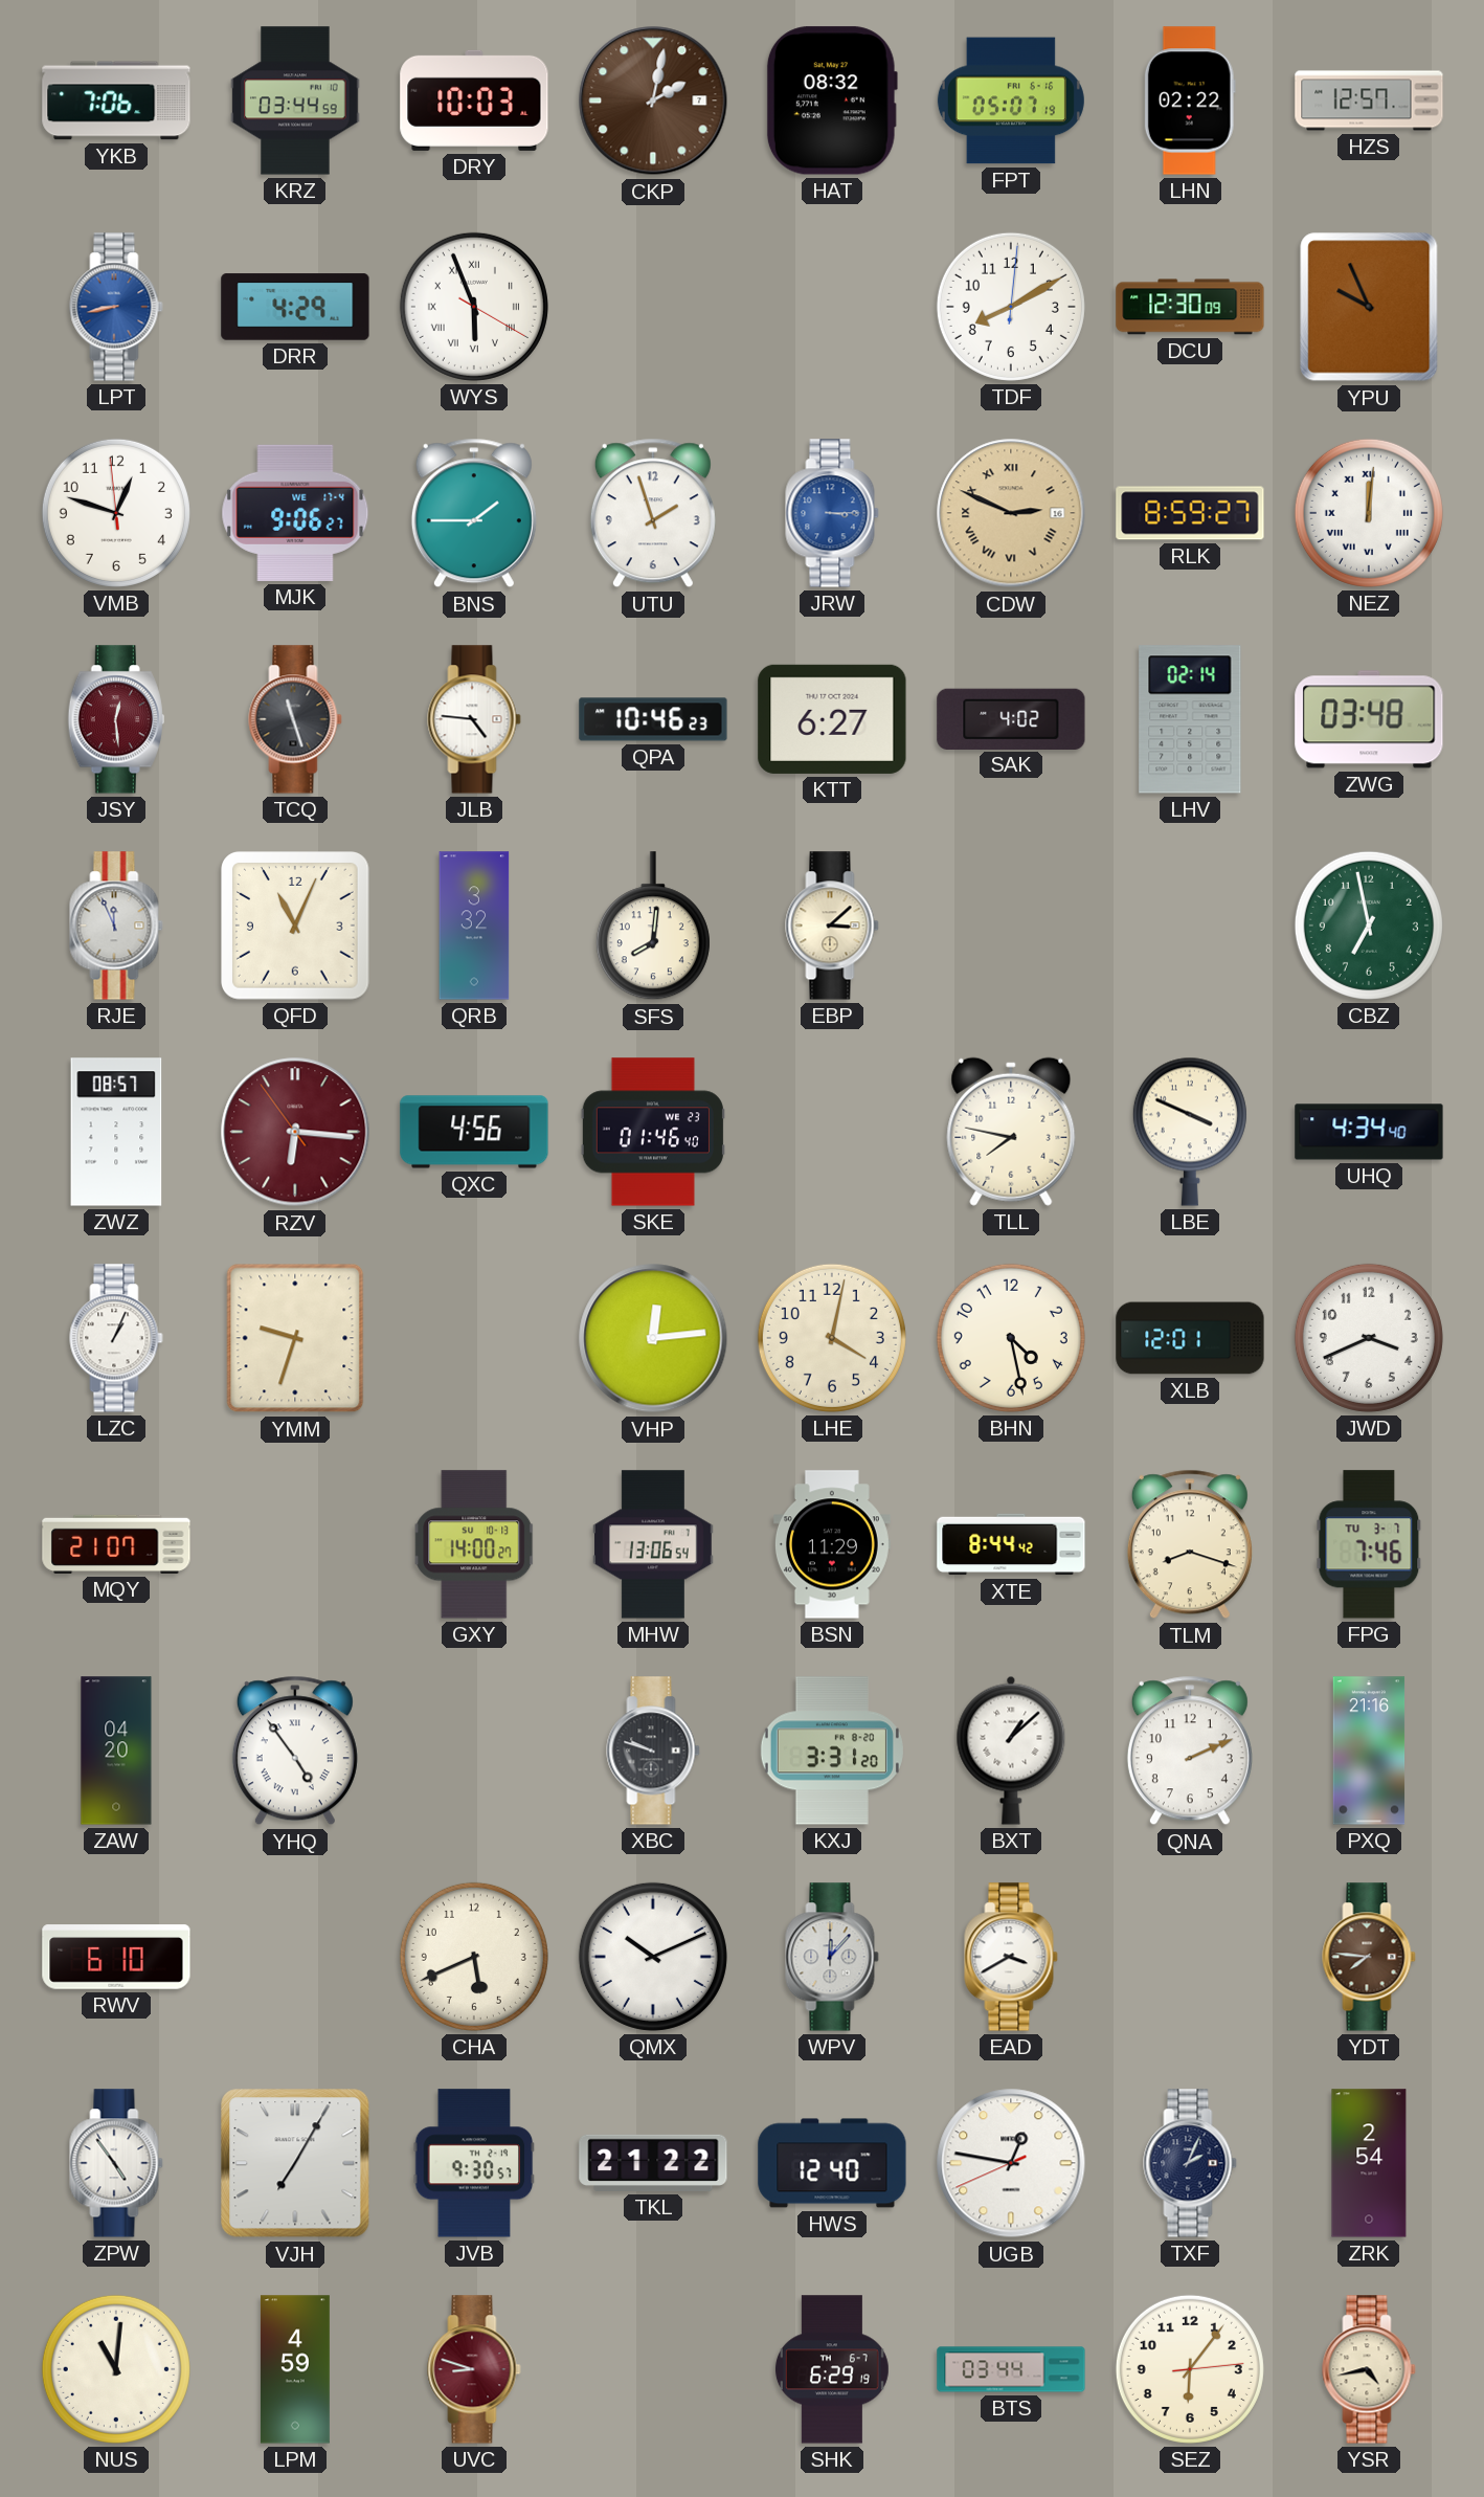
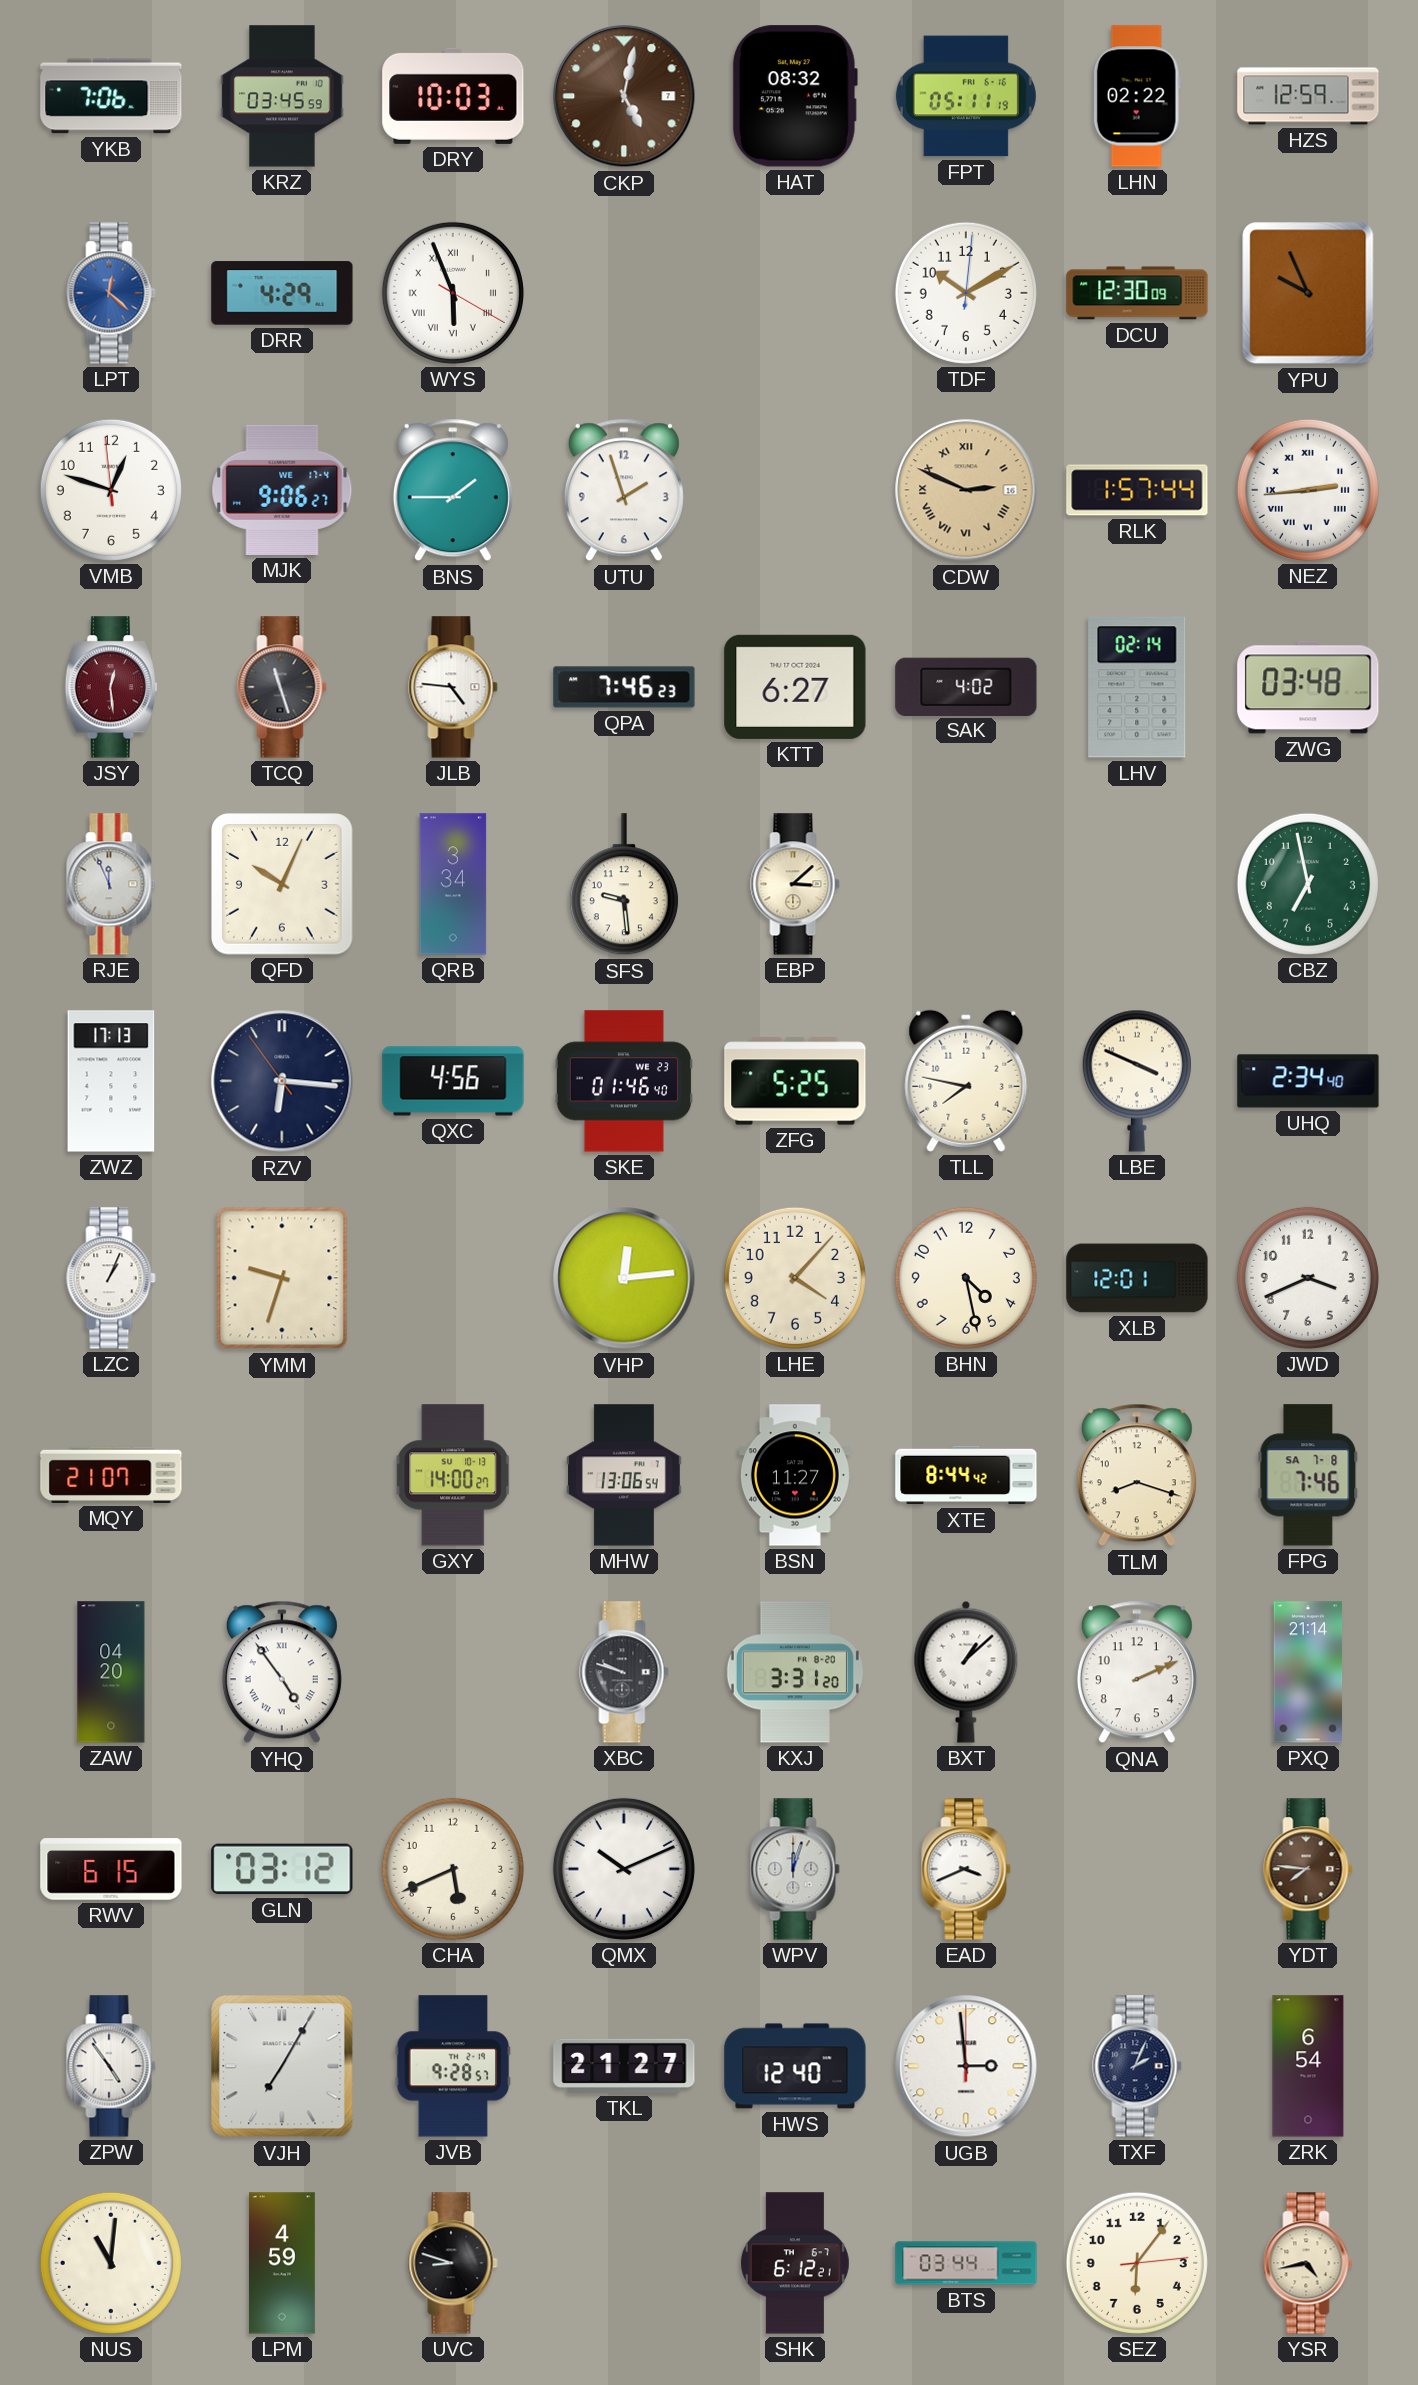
KRZ: 03:44 -> 03:45 (282, 96)
CKP: 2:02 -> 5:02 (624, 96)
FPT: 05:07 -> 05:11 (966, 96)
HZS: 12:57 -> 12:59 (1308, 96)
LPT: 8:43 -> 12:22 (111, 293)
TDF: 8:10 -> 10:10 (966, 293)
JRW: 3:15 -> none (832, 513)
RLK: 8:59 -> 1:57 (1137, 490)
NEZ: 12:01 -> 2:44 (1308, 490)
QPA: 10:46 -> 7:46 (624, 687)
QFD: 11:04 -> 10:04 (283, 885)
QRB: 3:32 -> 3:34 (453, 884)
SFS: 8:01 -> 9:29 (624, 885)
ZWZ: 08:57 -> 17:13 (111, 1081)
RZV dial: burgundy -> navy (282, 1081)
ZFG: none -> 5:25 (795, 1081)
UHQ: 4:34 -> 2:34 (1308, 1081)
LHE: 4:02 -> 4:07 (795, 1278)
BSN: 11:29 -> 11:27 (795, 1475)
FPG date: TU 3-7 -> SA 7-8 (1308, 1475)
PXQ: 21:16 -> 21:14 (1308, 1672)
RWV: 6:10 -> 6:15 (111, 1869)
GLN: none -> 03:12 (282, 1869)
WPV: 12:07 -> 12:03 (795, 1869)
EAD: 3:40 -> 3:41 (966, 1869)
JVB: 9:30 -> 9:28 (453, 2066)
TKL: 21:22 -> 21:27 (624, 2066)
UGB: 12:46 -> 2:59 (966, 2066)
ZRK: 2:54 -> 6:54 (1308, 2066)
UVC dial: burgundy -> black (453, 2263)
SHK: 6:29 -> 6:12 (795, 2263)
